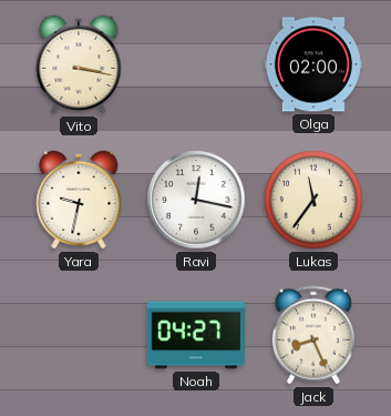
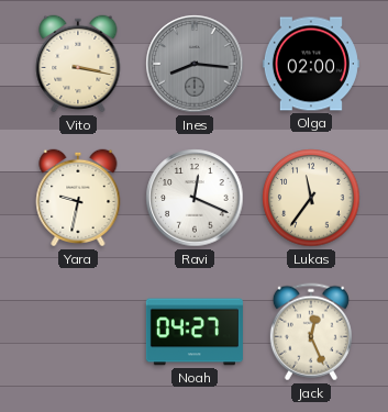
Ines: none -> 8:16 (195, 64)
Ravi: 12:17 -> 12:19 (195, 198)
Jack: 8:26 -> 12:26 (311, 332)
